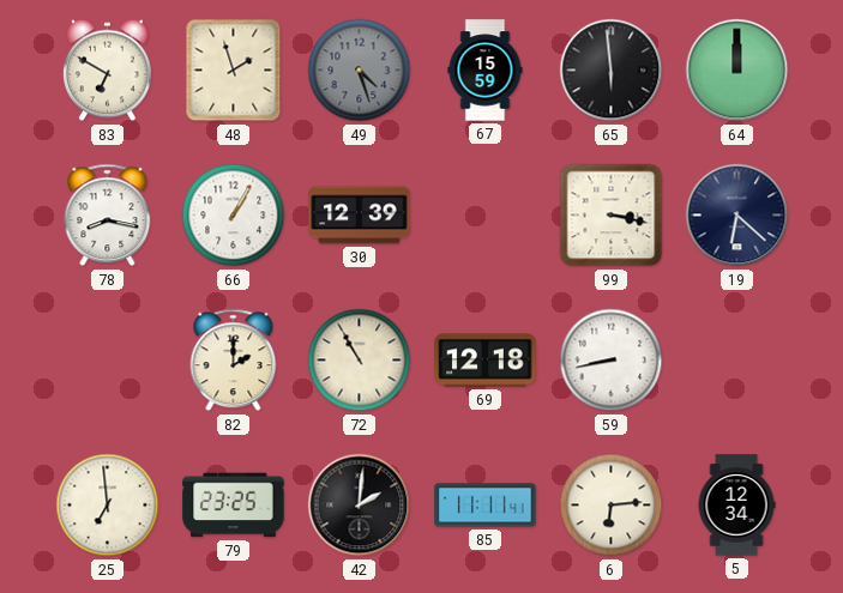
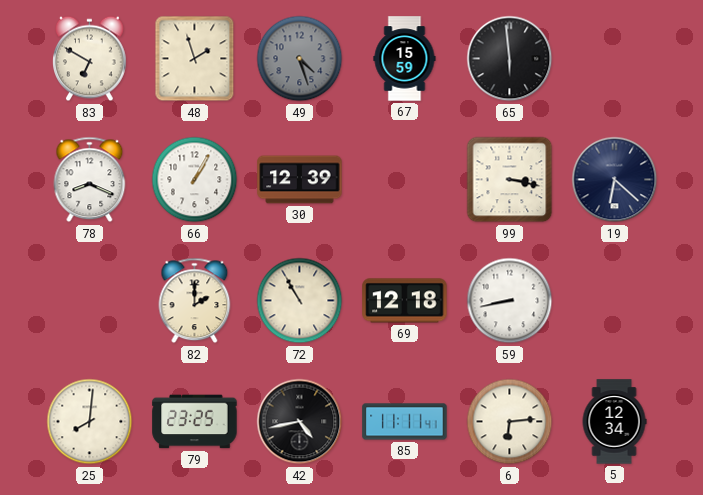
64: 12:00 -> none (737, 71)
78: 8:17 -> 8:19 (90, 180)
25: 6:59 -> 8:01 (90, 422)
42: 2:01 -> 4:43 (300, 422)
